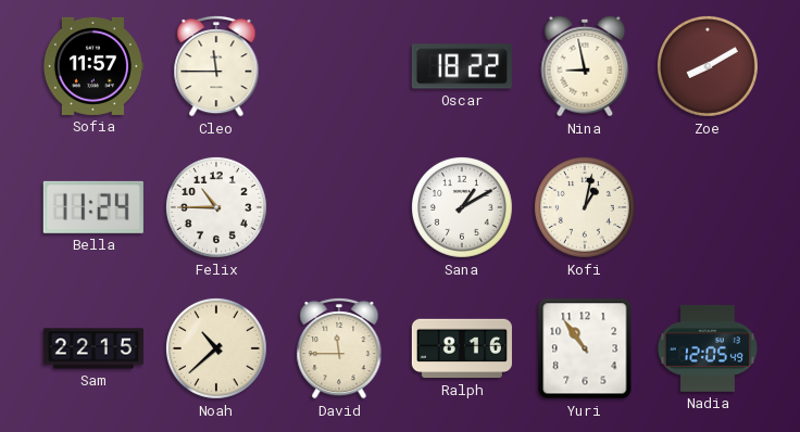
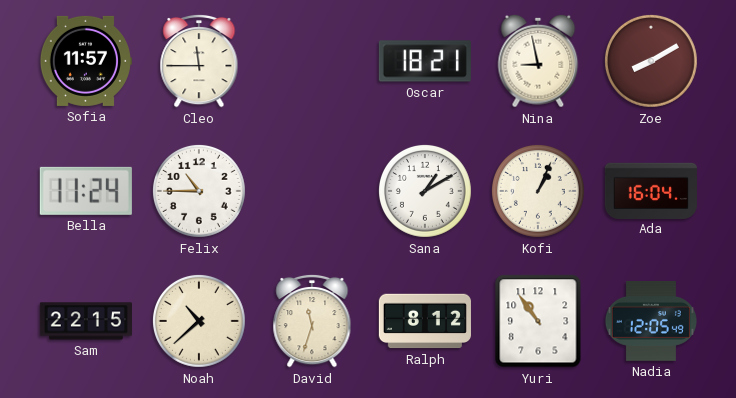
Oscar: 18:22 -> 18:21 (425, 61)
Kofi: 1:02 -> 1:04 (538, 191)
Ada: none -> 16:04 (651, 190)
David: 11:45 -> 11:33 (312, 321)
Ralph: 8:16 -> 8:12 (425, 321)
